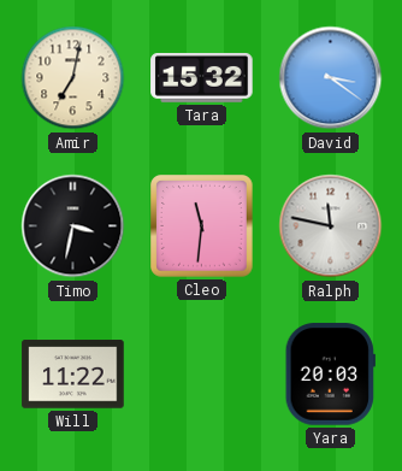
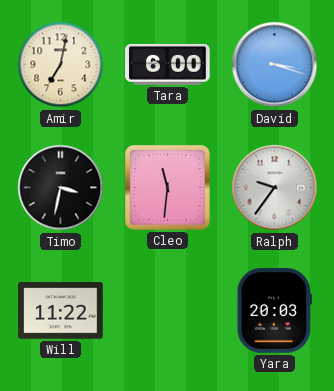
Tara: 15:32 -> 6:00 (168, 64)
David: 3:21 -> 3:18 (275, 65)
Ralph: 11:47 -> 9:36 (275, 188)
